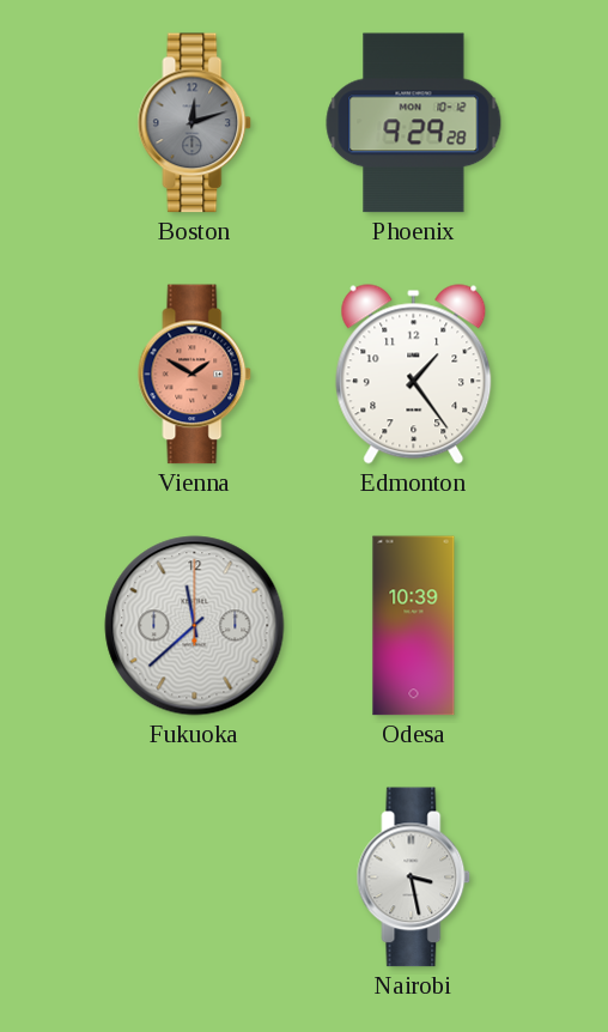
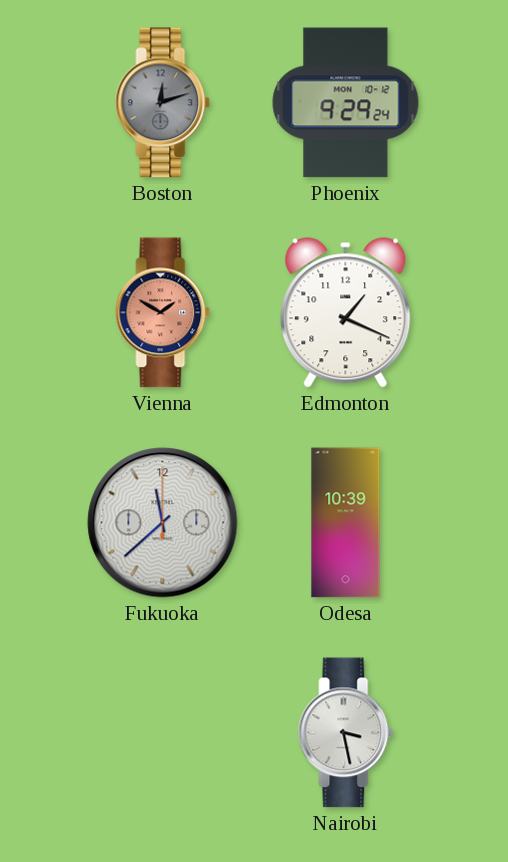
Phoenix: 9:29:28 -> 9:29:24 (346, 103)
Edmonton: 1:24 -> 1:19 (346, 313)
